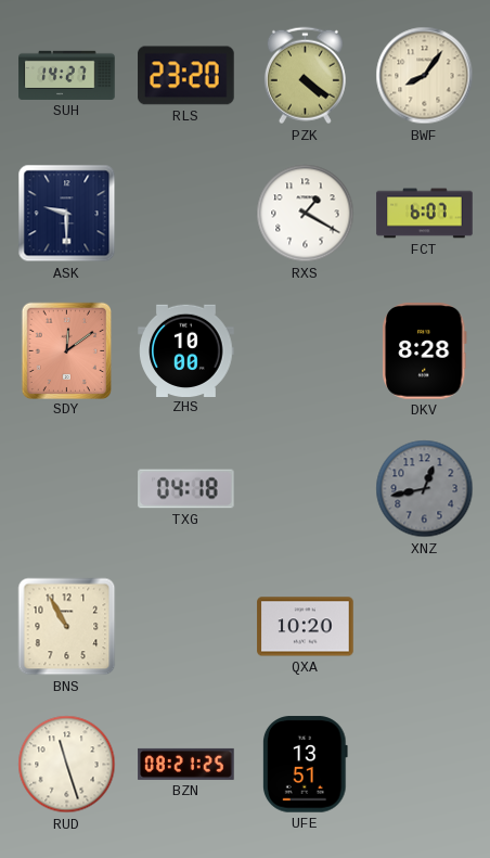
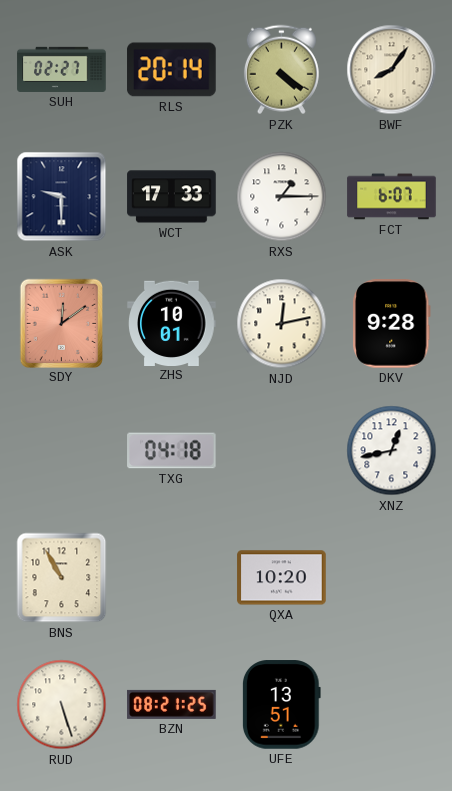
SUH: 14:27 -> 02:27 (62, 69)
RLS: 23:20 -> 20:14 (172, 70)
WCT: none -> 17:33 (172, 197)
RXS: 1:20 -> 1:15 (282, 197)
ZHS: 10:00 -> 10:01 (172, 323)
NJD: none -> 12:13 (282, 324)
DKV: 8:28 -> 9:28 (392, 324)
XNZ dial: grey -> white (392, 451)
RUD: 11:27 -> 5:27 (62, 705)
